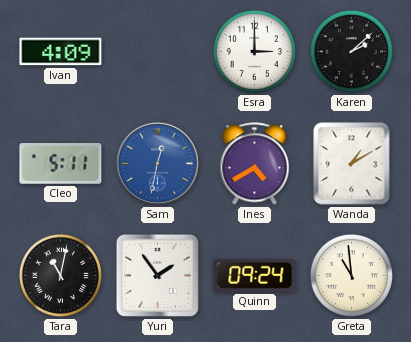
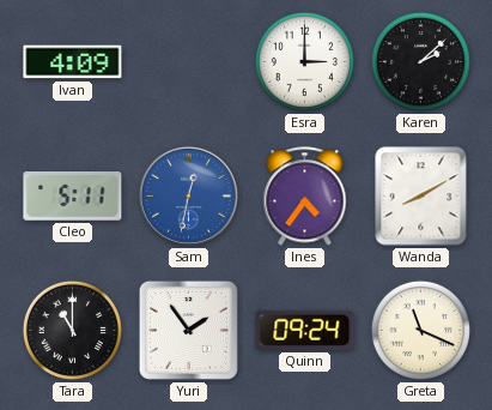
Ines: 4:40 -> 4:36 (305, 197)
Wanda: 1:10 -> 8:10 (421, 197)
Tara: 11:02 -> 11:00 (72, 330)
Greta: 10:59 -> 11:19 (420, 330)
